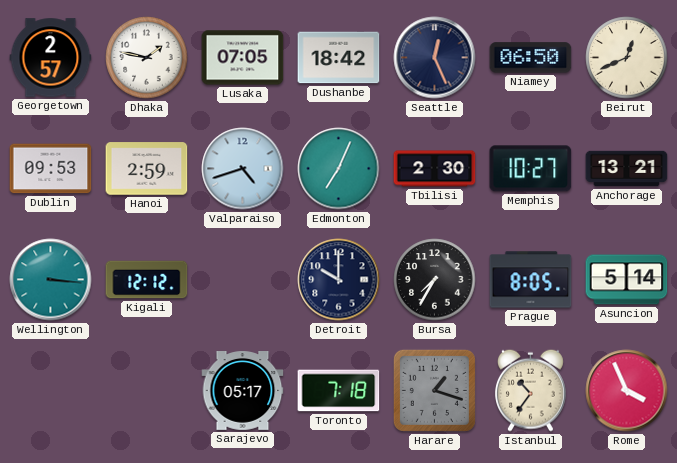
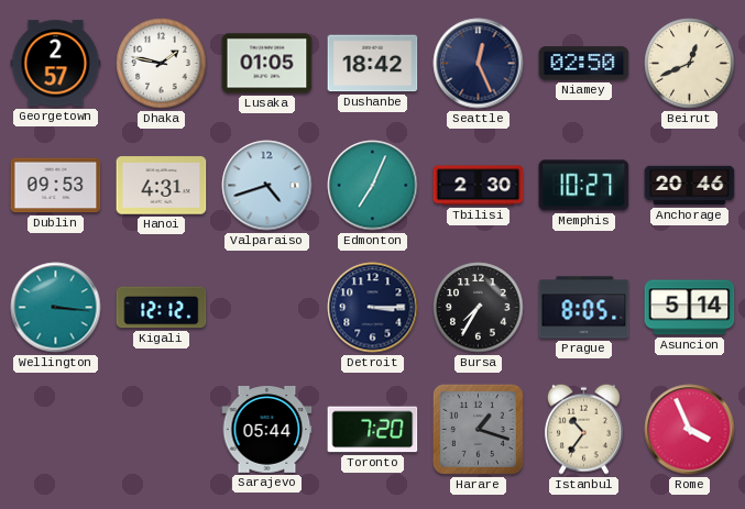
Lusaka: 07:05 -> 01:05 (267, 64)
Niamey: 06:50 -> 02:50 (584, 64)
Hanoi: 2:59 -> 4:31 (162, 186)
Anchorage: 13:21 -> 20:46 (690, 186)
Detroit: 10:00 -> 3:15 (373, 308)
Sarajevo: 05:17 -> 05:44 (267, 430)
Toronto: 7:18 -> 7:20 (373, 430)
